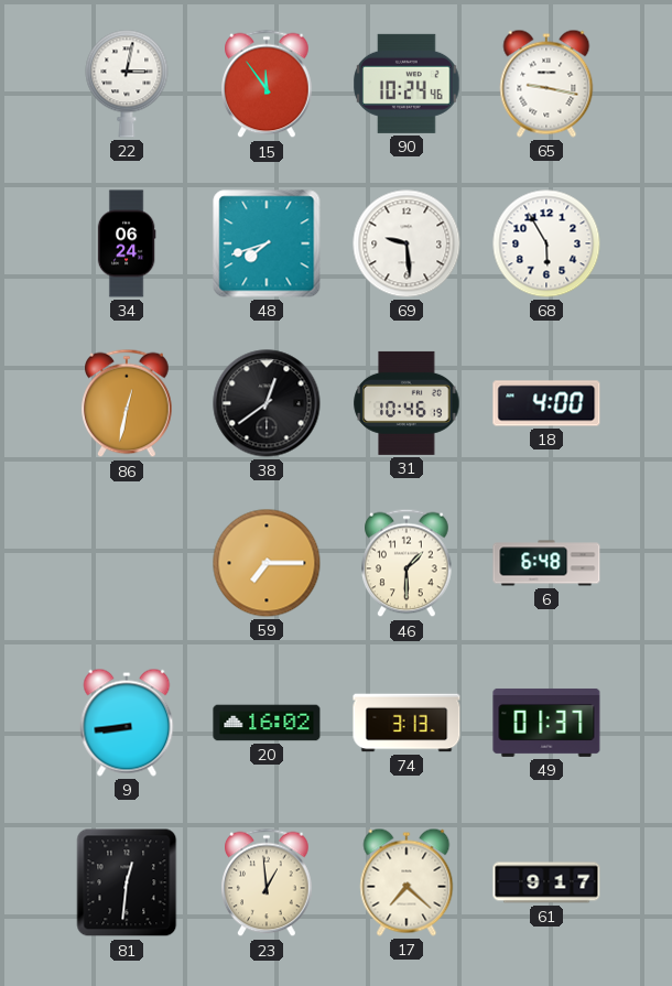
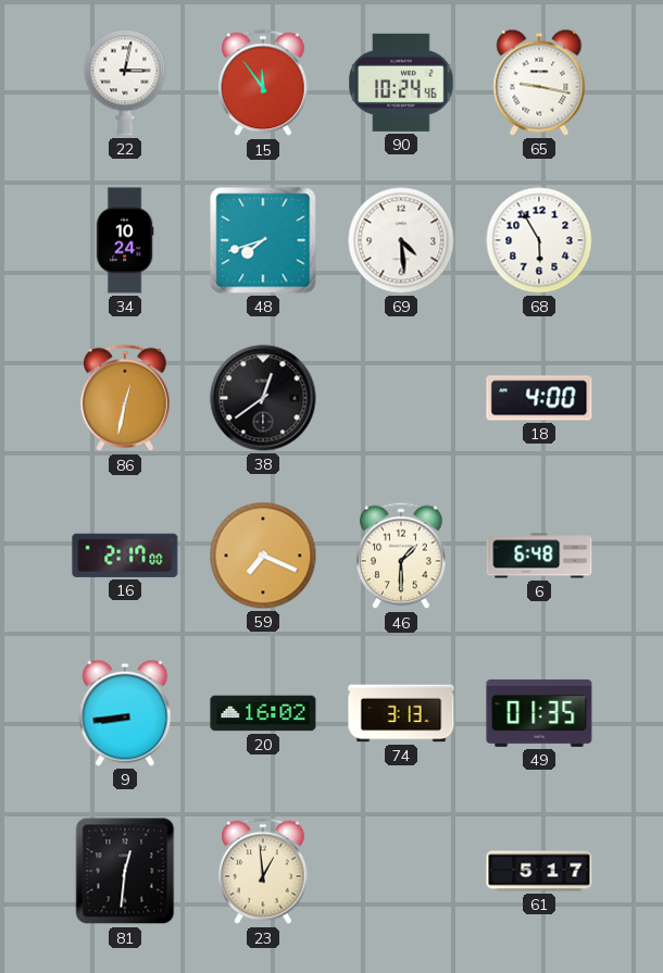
34: 06:24 -> 10:24 (125, 240)
69: 9:29 -> 4:29 (401, 240)
31: 10:46 -> none (407, 403)
16: none -> 2:17 (125, 556)
59: 7:15 -> 7:19 (263, 556)
49: 01:37 -> 01:35 (539, 713)
17: 7:22 -> none (407, 882)
61: 9:17 -> 5:17 (539, 871)
